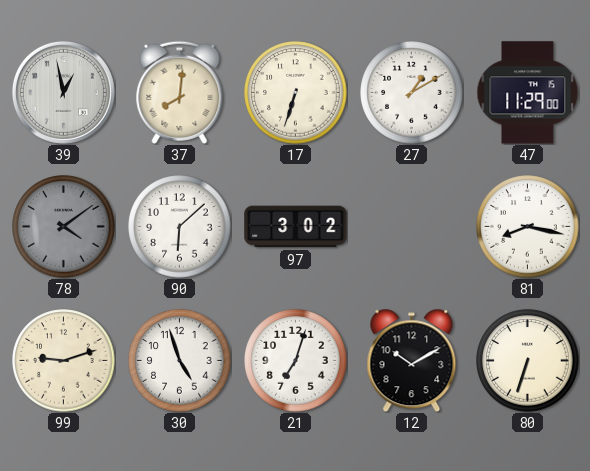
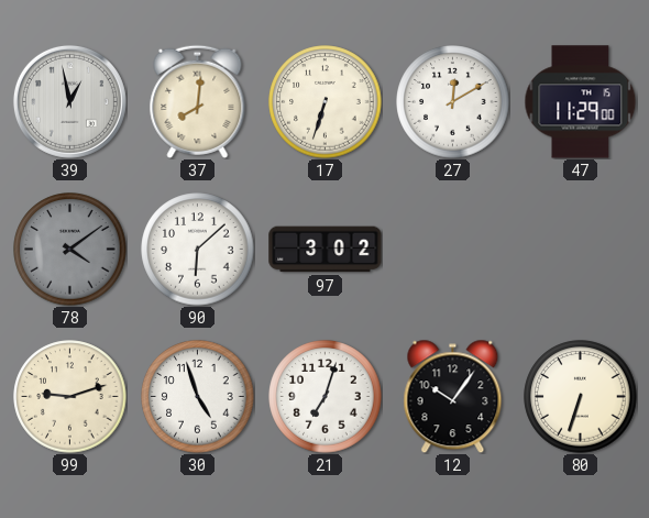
27: 1:10 -> 12:10 (453, 102)
81: 8:17 -> none (528, 227)
12: 10:10 -> 10:06 (453, 396)
